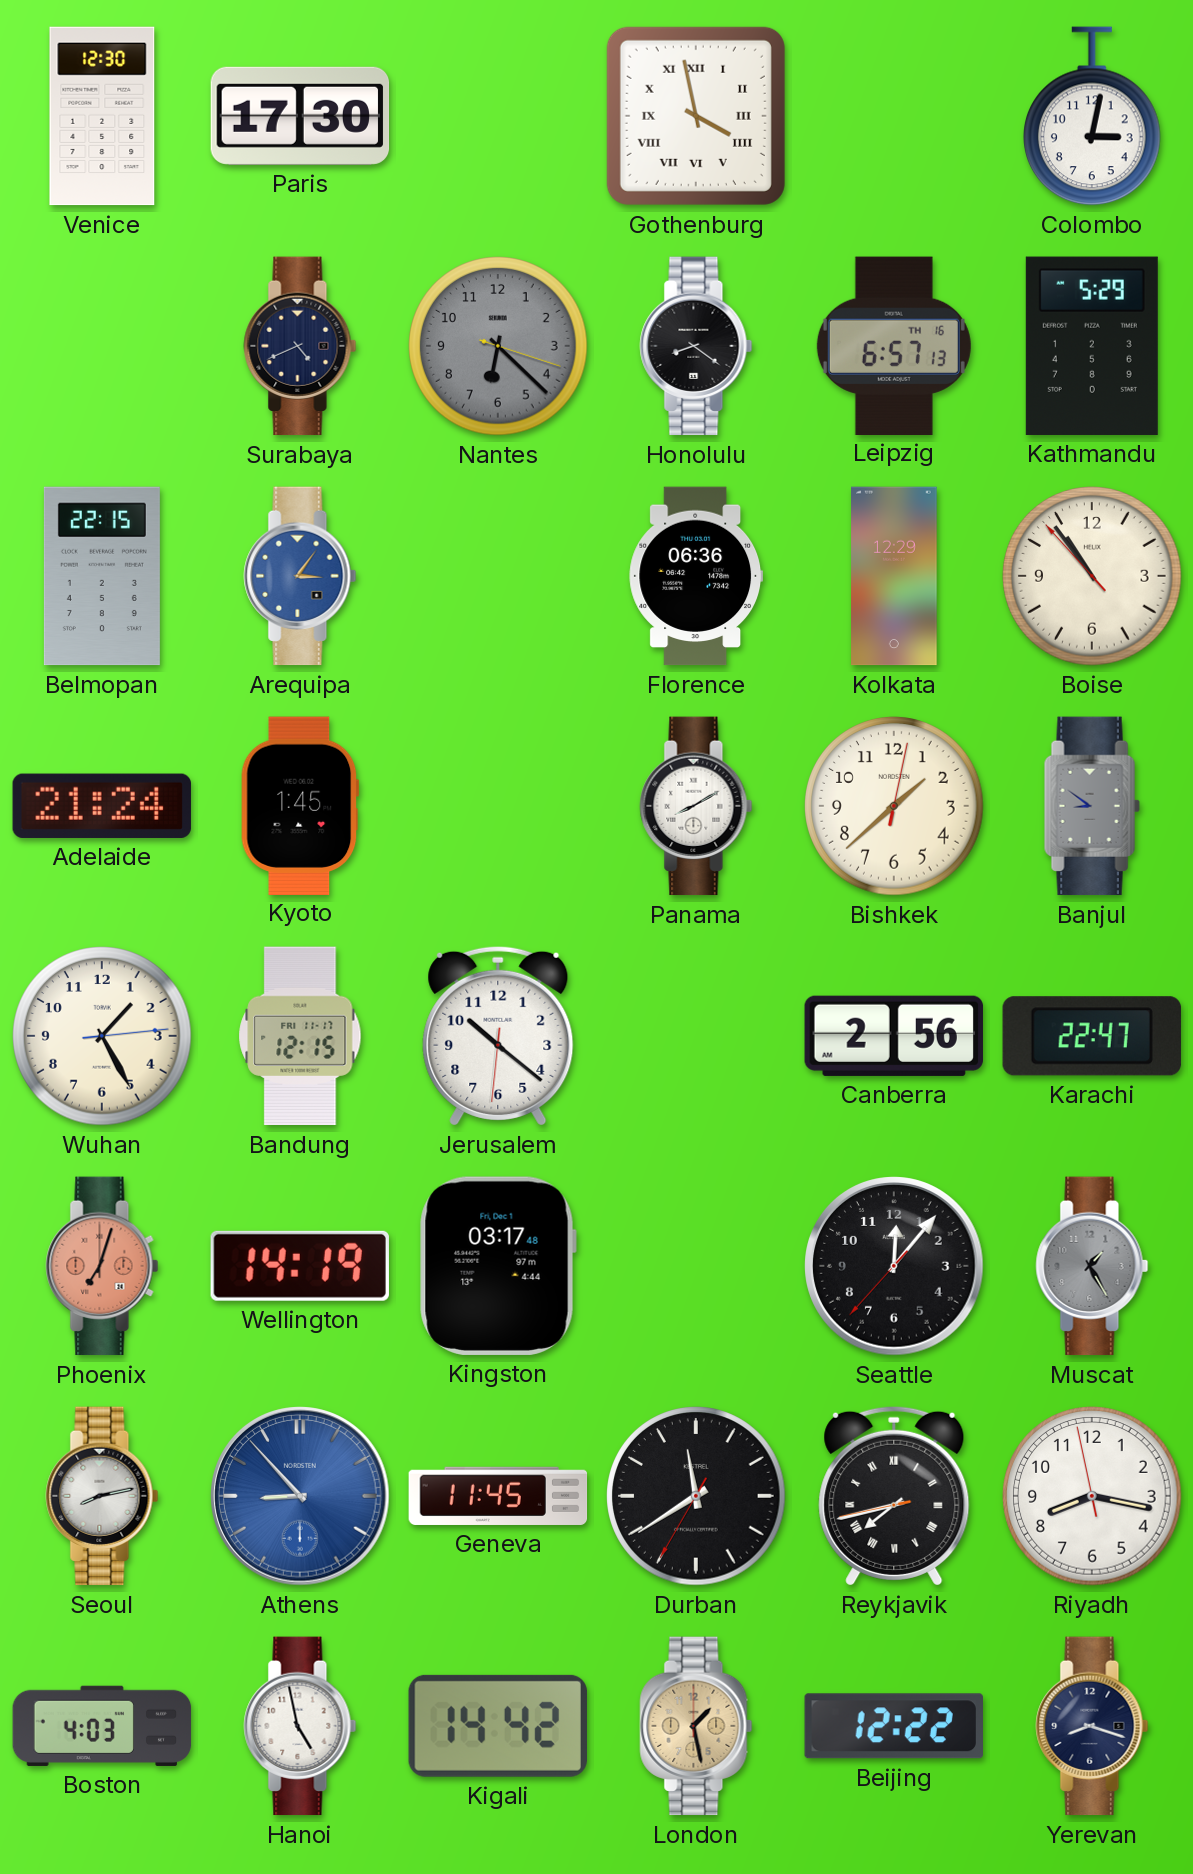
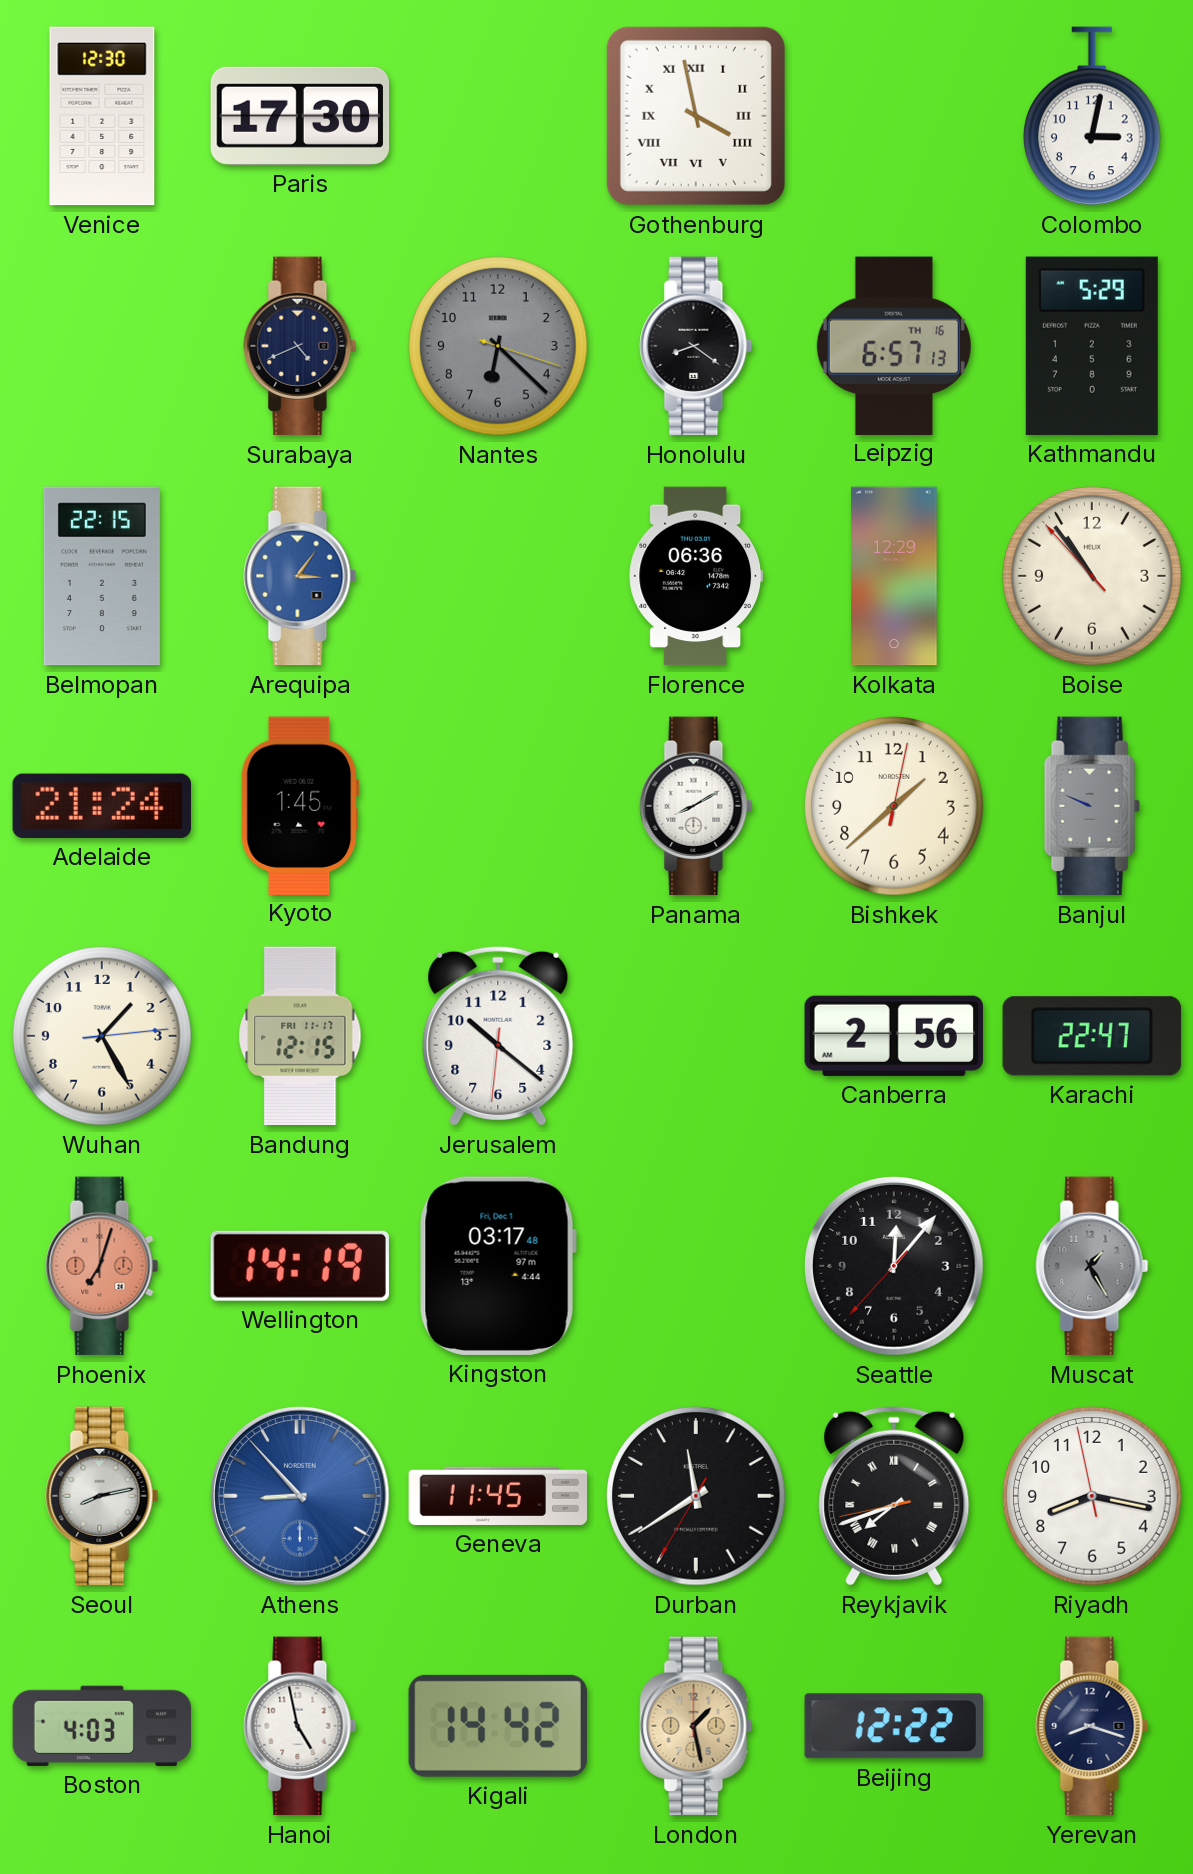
Banjul: 8:51 -> 9:49 (1092, 806)
Reykjavik: 7:42 -> 7:41 (894, 1496)
